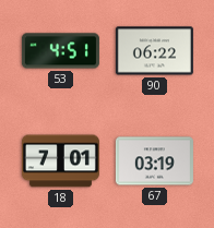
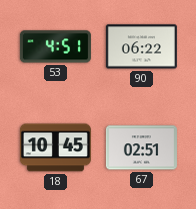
18: 7:01 -> 10:45 (55, 148)
67: 03:19 -> 02:51 (141, 148)
